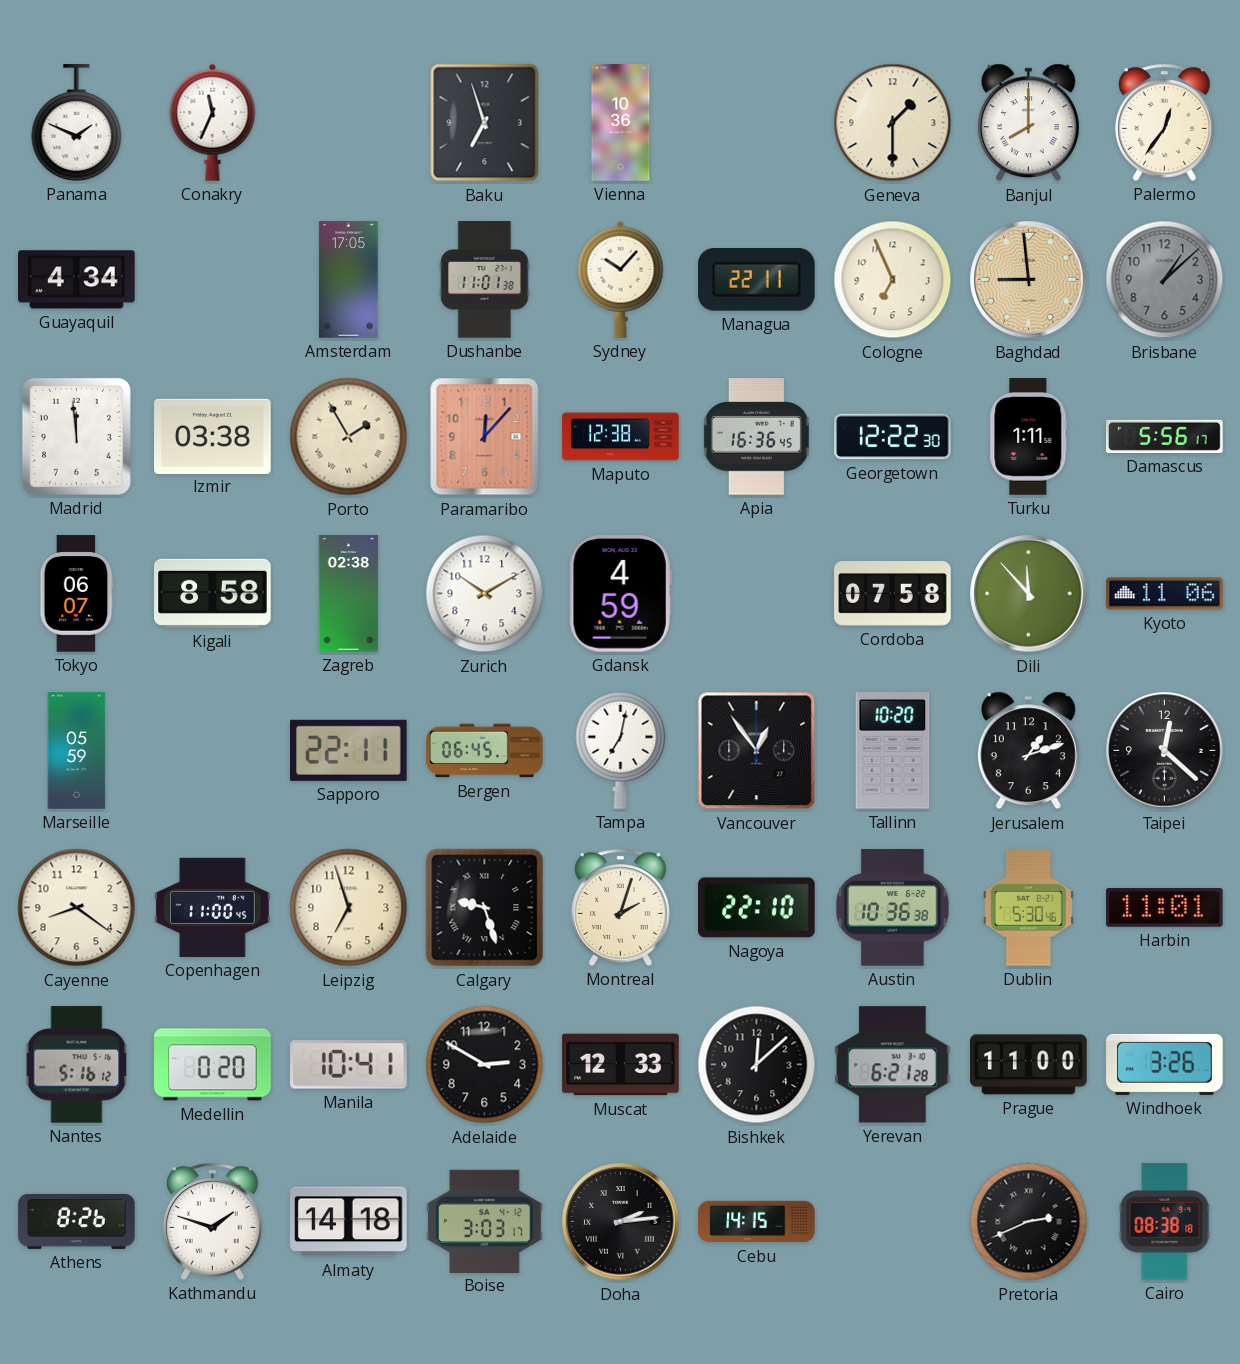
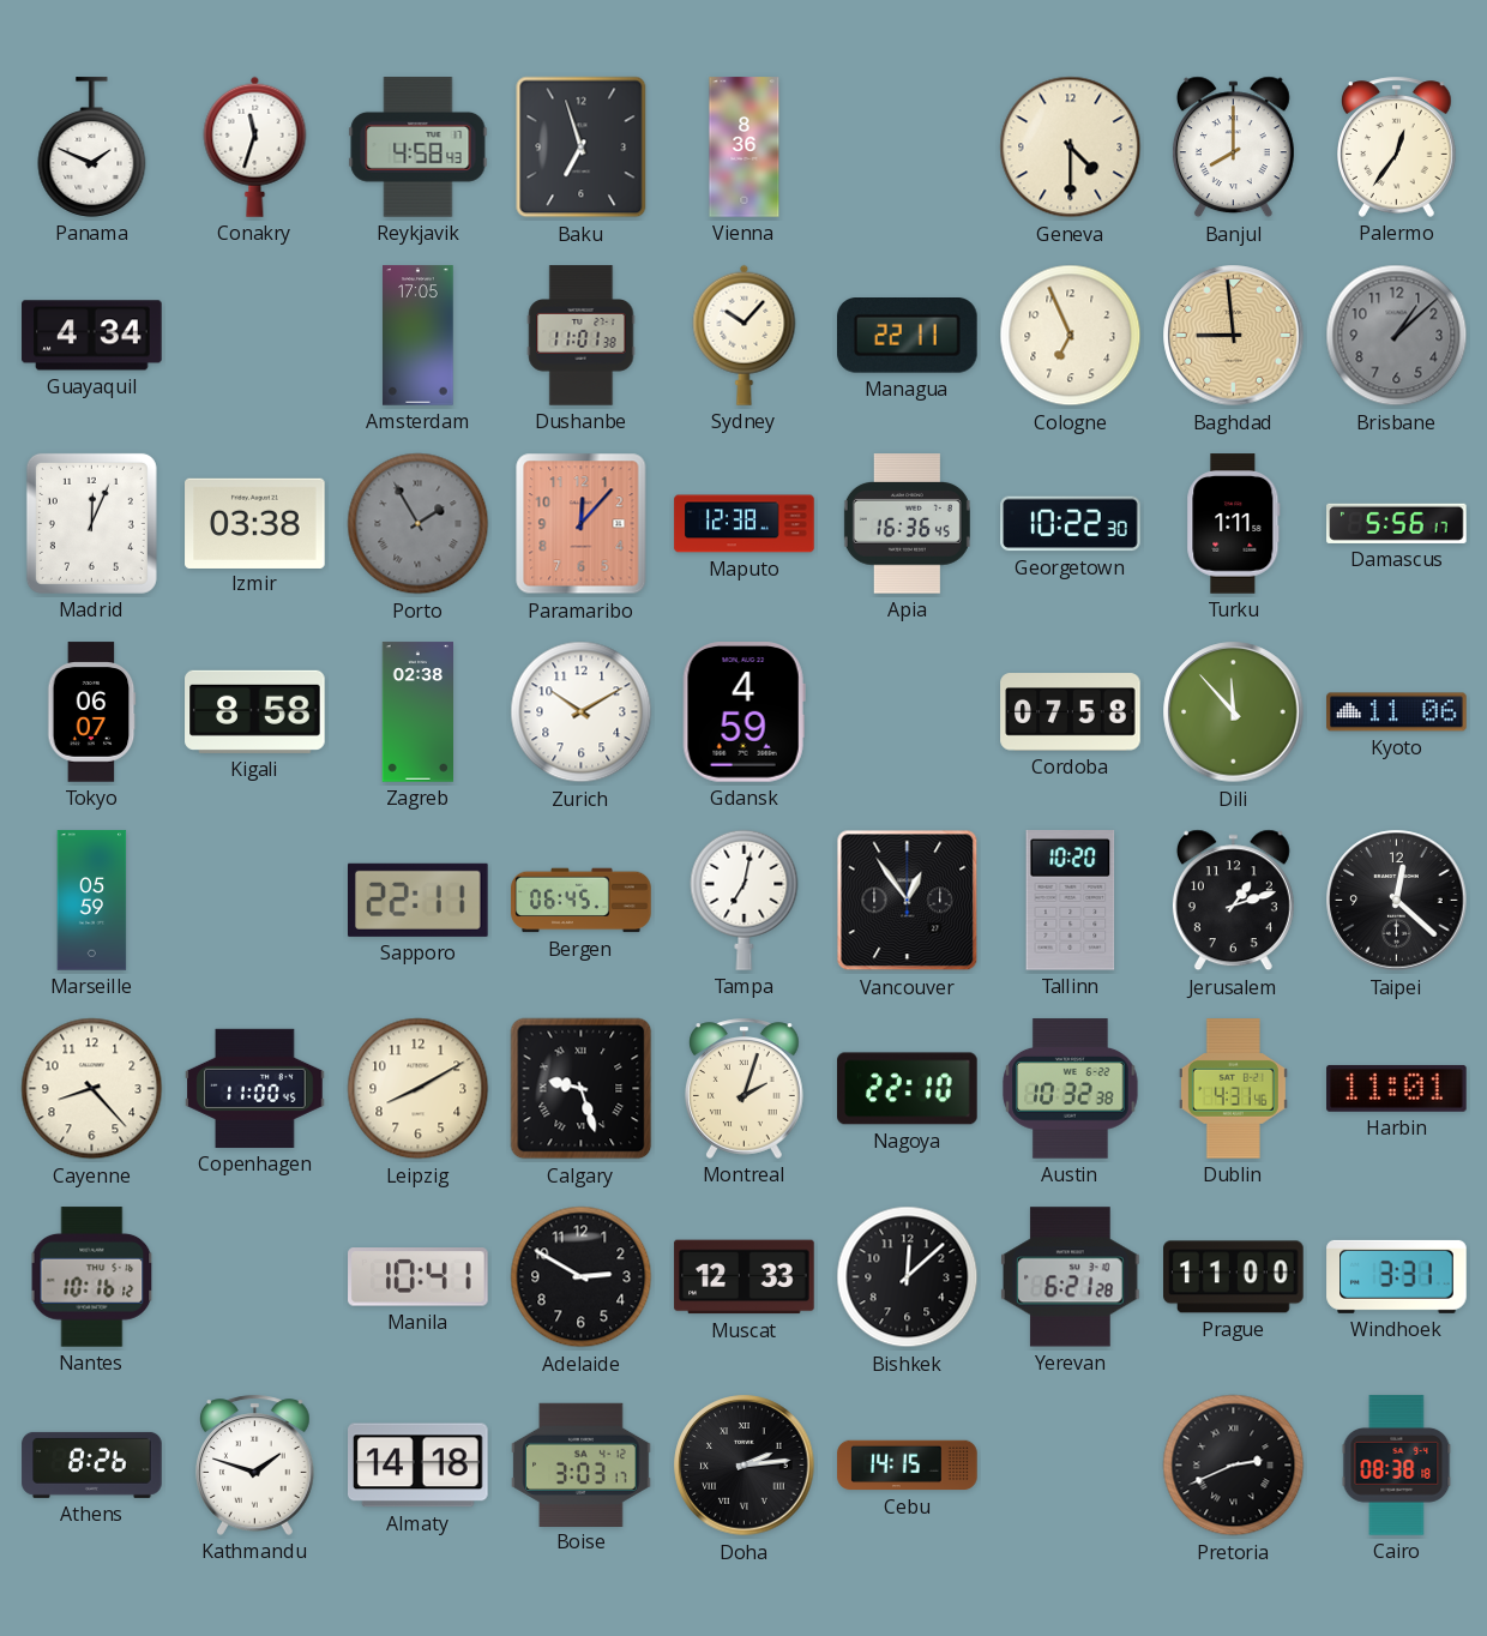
Conakry: 11:34 -> 11:33 (255, 146)
Reykjavik: none -> 4:58 (419, 148)
Vienna: 10:36 -> 8:36 (745, 148)
Geneva: 1:30 -> 4:30 (1071, 148)
Madrid: 11:59 -> 12:04 (91, 523)
Porto dial: cream -> grey (419, 524)
Georgetown: 12:22 -> 10:22 (1071, 524)
Cayenne: 8:21 -> 8:23 (92, 1089)
Leipzig: 6:57 -> 8:10 (419, 1089)
Austin: 10:36 -> 10:32 (1071, 1089)
Dublin: 5:30 -> 4:31 (1233, 1089)
Nantes: 5:16 -> 10:16 (92, 1277)
Medellin: 0:20 -> none (213, 1065)
Windhoek: 3:26 -> 3:31 (1397, 1276)
